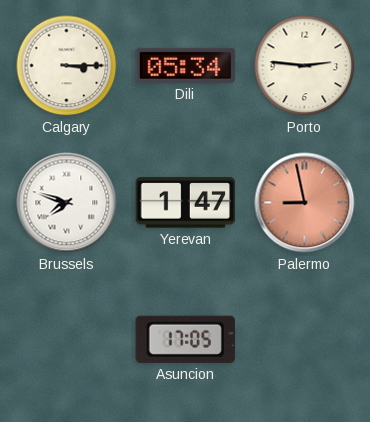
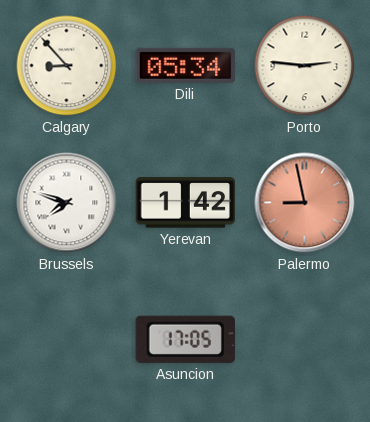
Calgary: 3:15 -> 8:53 (67, 66)
Yerevan: 1:47 -> 1:42 (186, 203)
